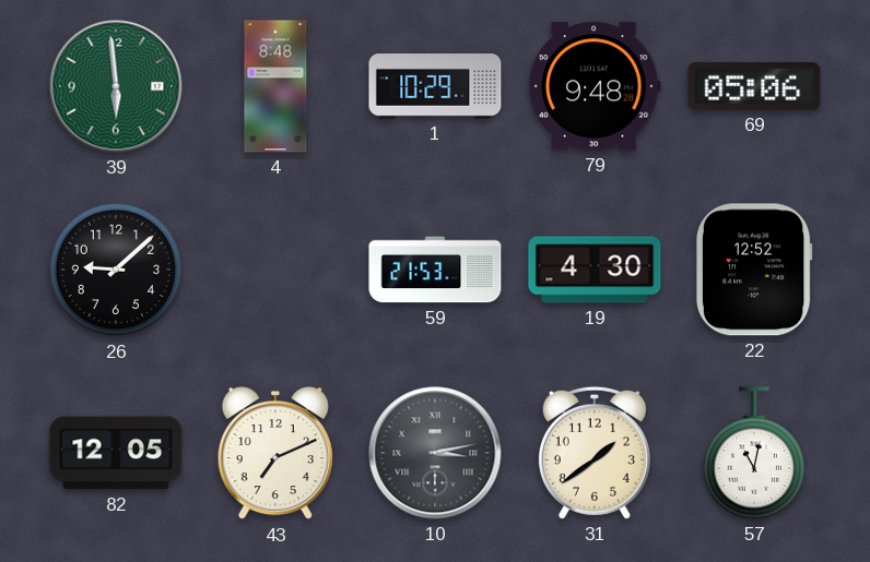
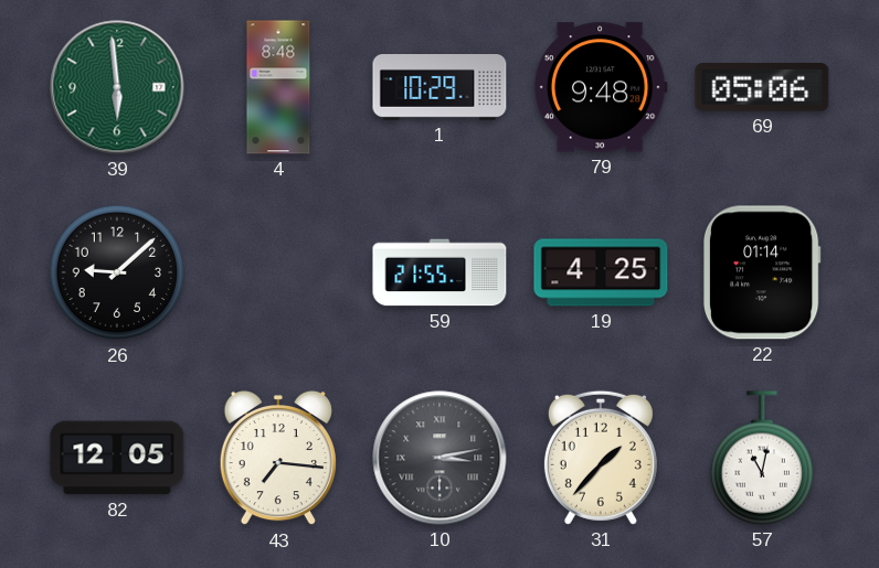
59: 21:53 -> 21:55 (439, 272)
19: 4:30 -> 4:25 (601, 272)
22: 12:52 -> 01:14 (762, 272)
43: 7:11 -> 7:16 (278, 458)
31: 1:39 -> 1:37 (601, 458)
